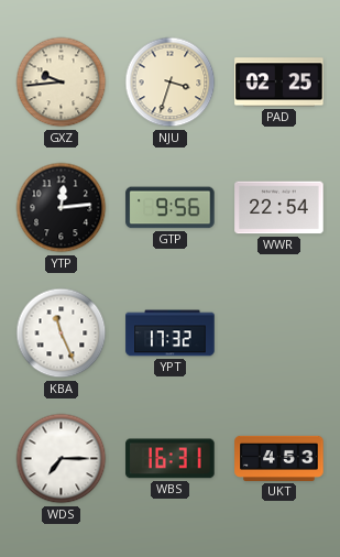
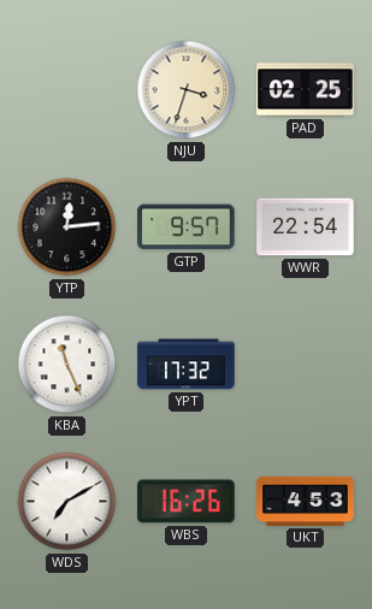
GXZ: 9:44 -> none (62, 83)
GTP: 9:56 -> 9:57 (187, 227)
WDS: 7:15 -> 7:10 (67, 502)
WBS: 16:31 -> 16:26 (187, 502)
